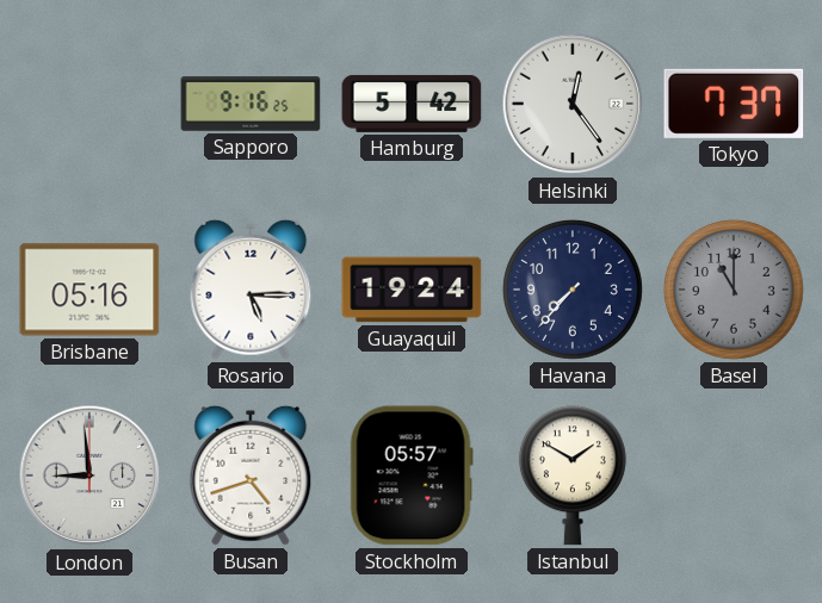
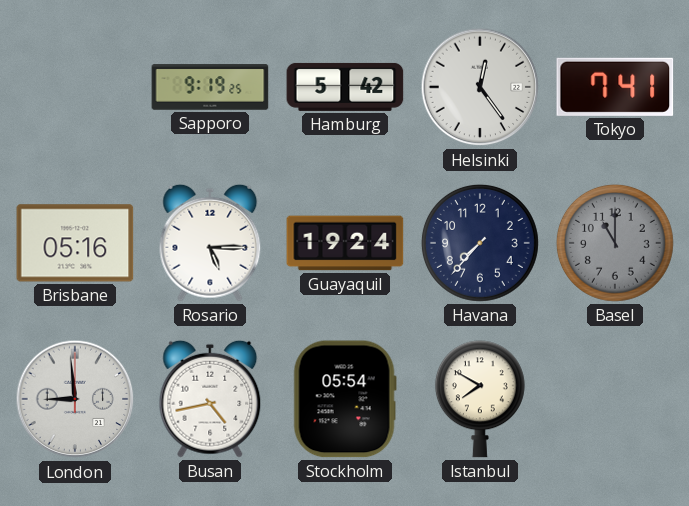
Sapporo: 9:16 -> 9:19 (210, 87)
Tokyo: 7:37 -> 7:41 (615, 87)
Busan: 4:42 -> 4:43 (210, 399)
Stockholm: 05:57 -> 05:54 (345, 399)
Istanbul: 1:50 -> 7:50 (480, 399)
